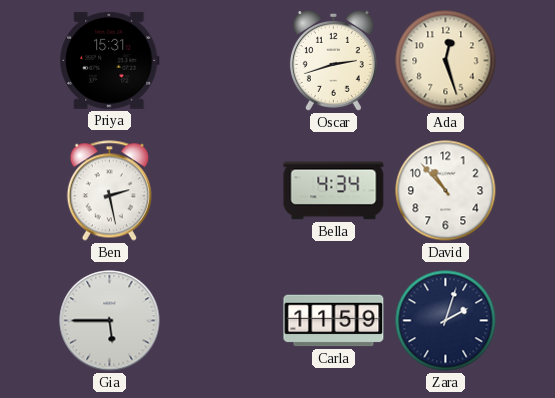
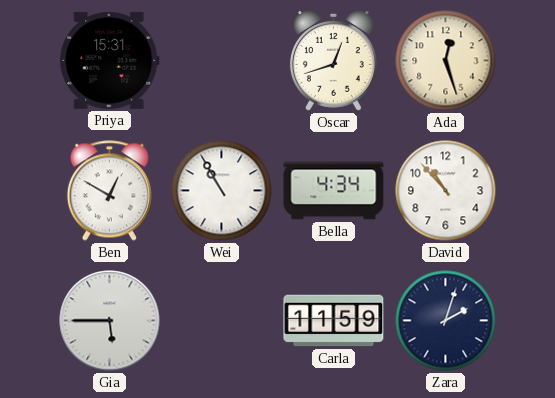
Oscar: 2:42 -> 12:42 (333, 60)
Ben: 2:28 -> 12:50 (109, 191)
Wei: none -> 10:55 (222, 191)
